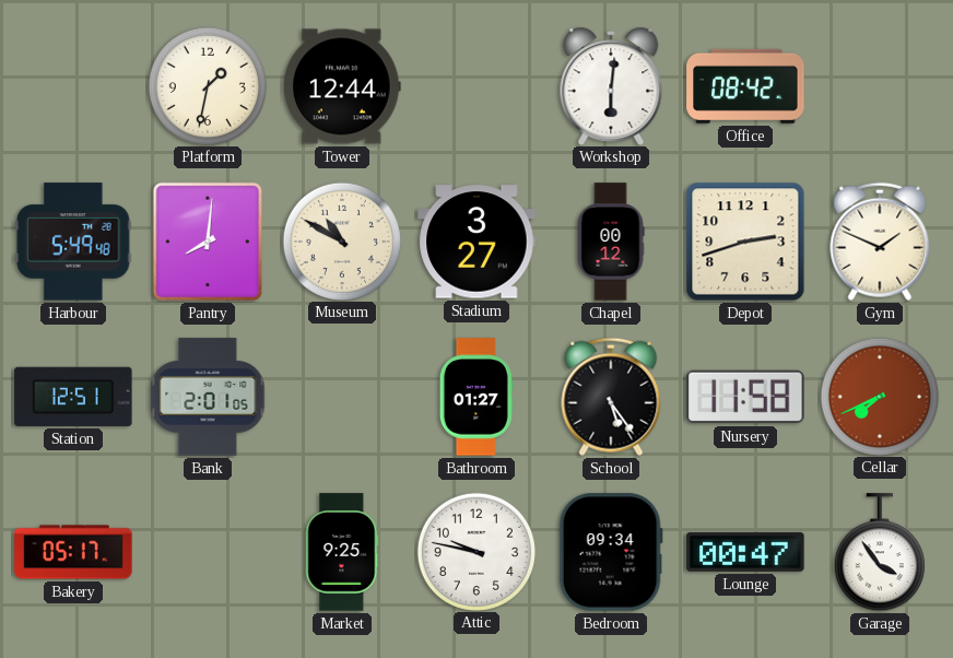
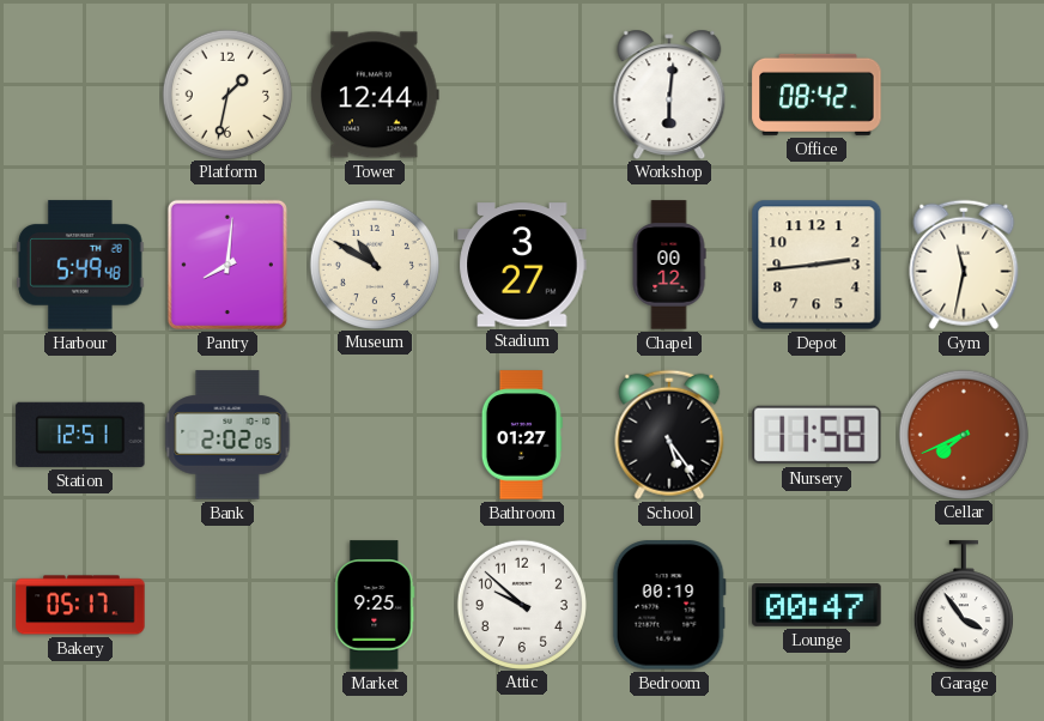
Depot: 2:42 -> 2:44 (817, 265)
Gym: 1:49 -> 11:32 (964, 265)
Bank: 2:01 -> 2:02 (227, 435)
Attic: 9:47 -> 9:52 (522, 604)
Bedroom: 09:34 -> 00:19 (669, 605)
